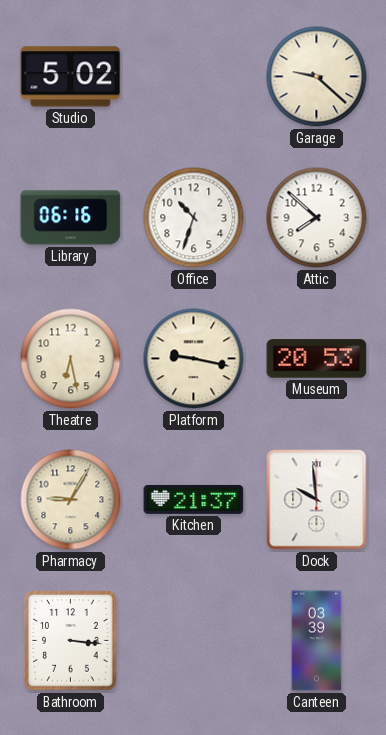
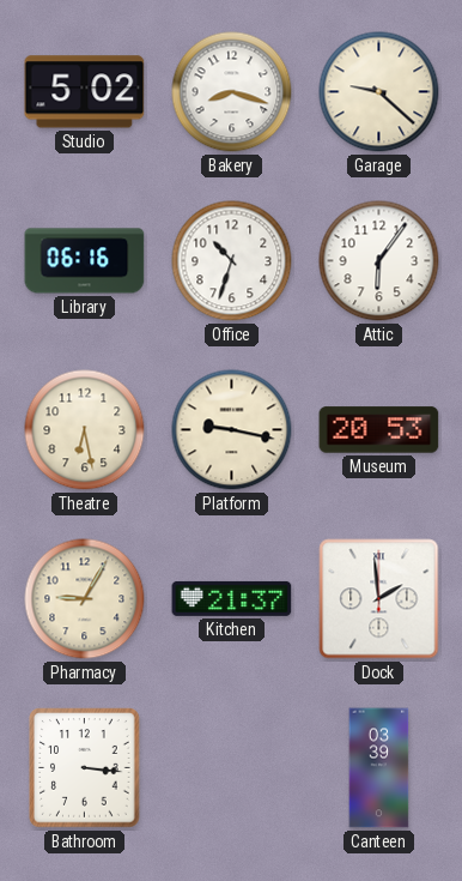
Bakery: none -> 8:18 (232, 92)
Attic: 7:52 -> 6:06 (379, 261)
Dock: 9:59 -> 1:59 (379, 599)
